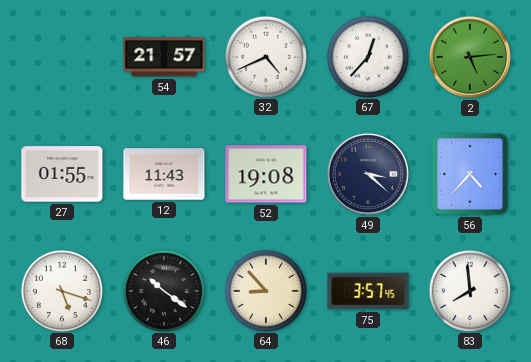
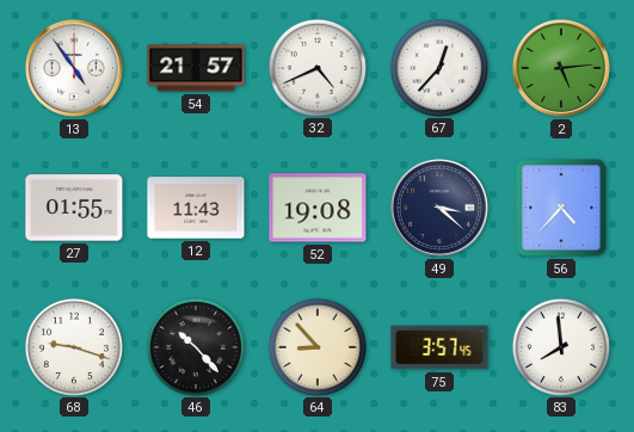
13: none -> 4:54 (74, 68)
68: 5:18 -> 9:18 (73, 346)
46: 10:21 -> 10:23 (195, 346)
